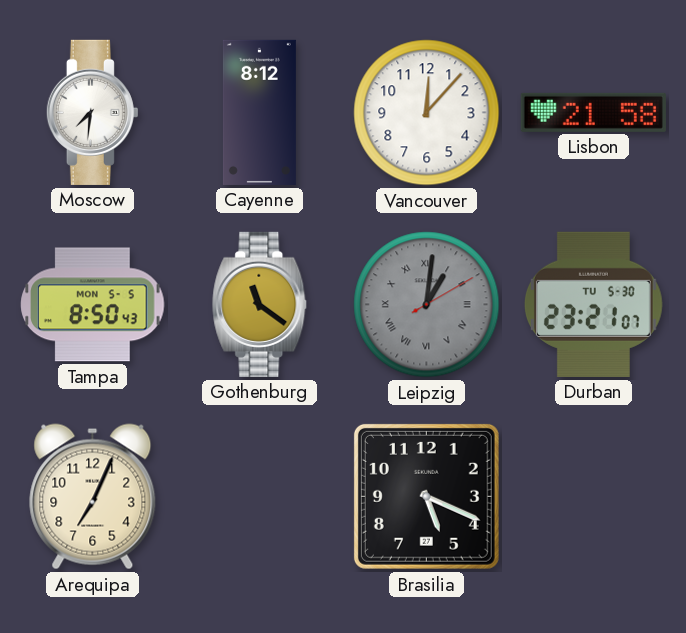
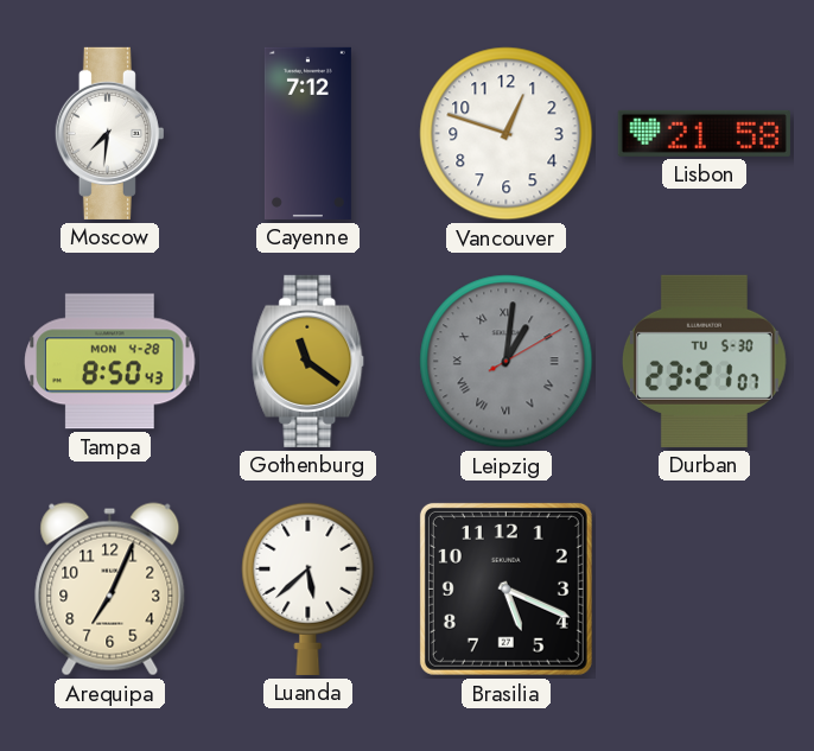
Cayenne: 8:12 -> 7:12 (307, 133)
Vancouver: 12:07 -> 12:48 (507, 134)
Tampa date: MON 5-5 -> MON 4-28 (110, 362)
Luanda: none -> 5:38 (309, 588)
